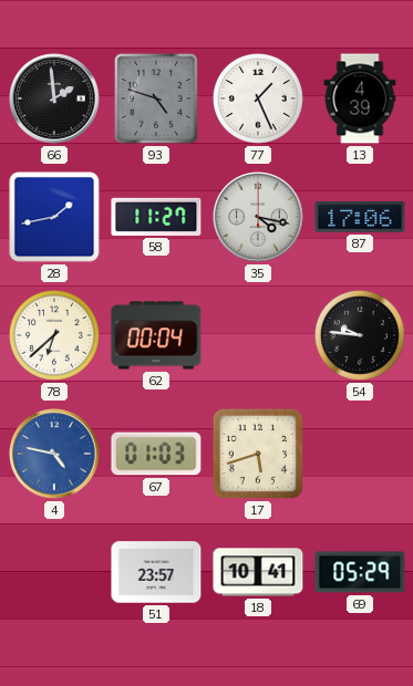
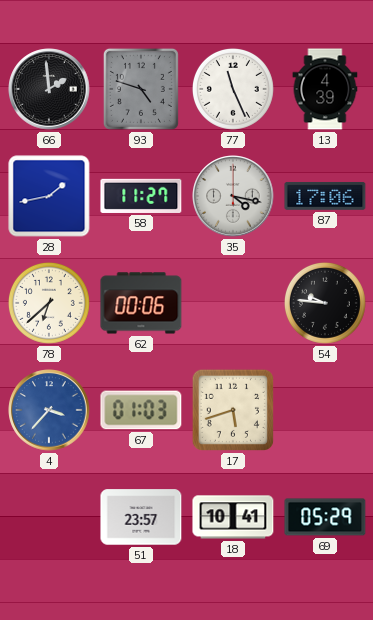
77: 1:26 -> 11:26 (233, 89)
62: 00:04 -> 00:06 (141, 303)
4: 4:47 -> 3:37 (49, 410)
